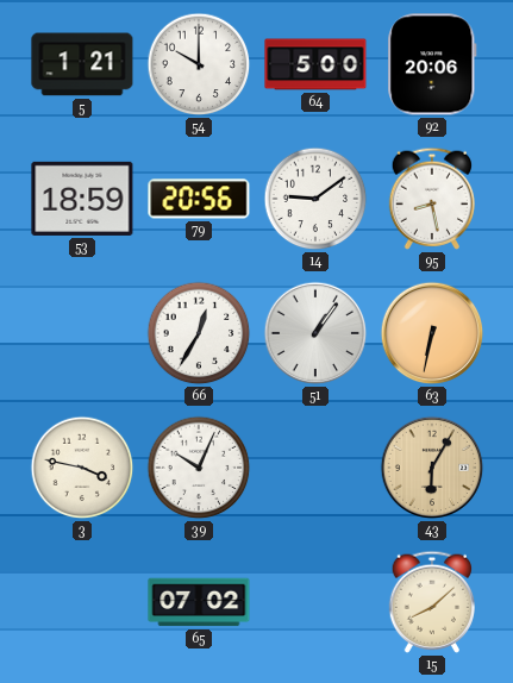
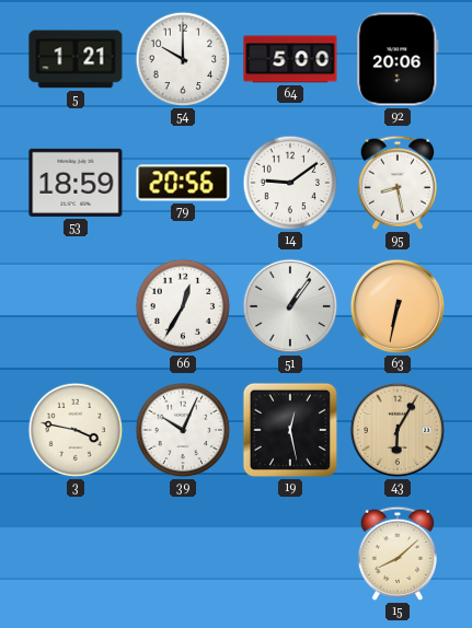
19: none -> 12:28 (290, 430)
65: 07:02 -> none (199, 602)
